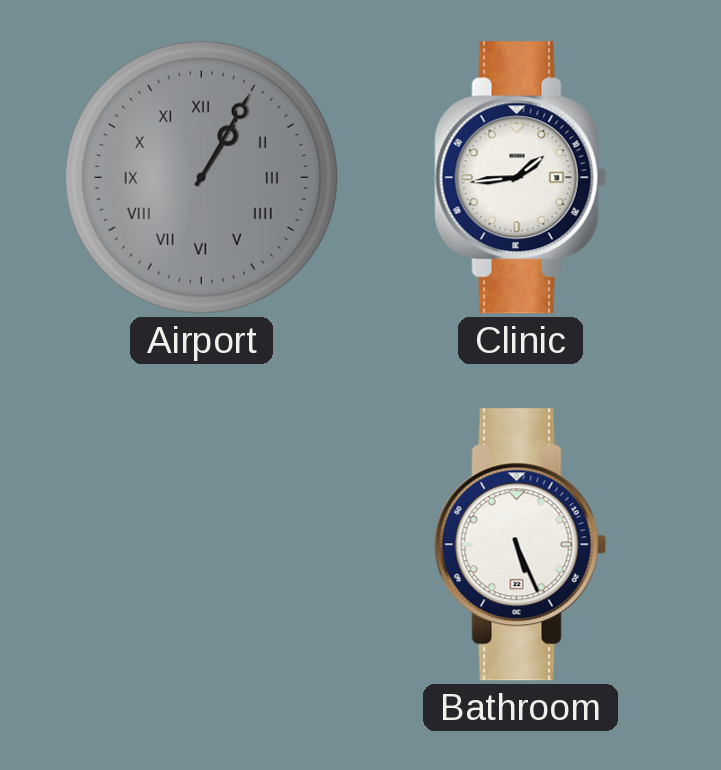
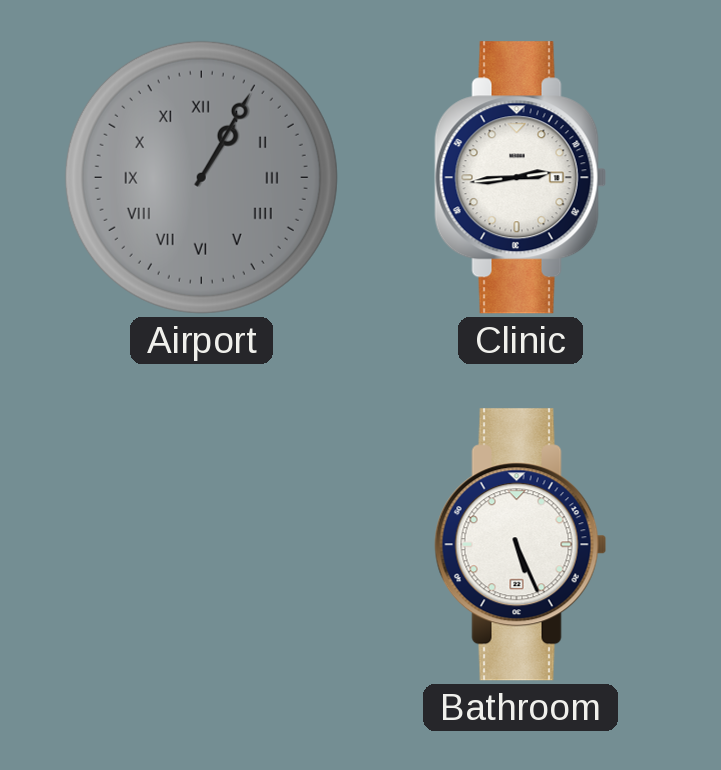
Clinic: 1:44 -> 2:44 (521, 178)
